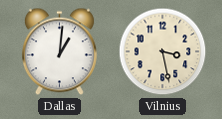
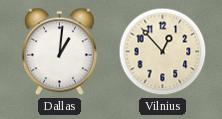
Vilnius: 3:28 -> 12:53 (163, 52)
